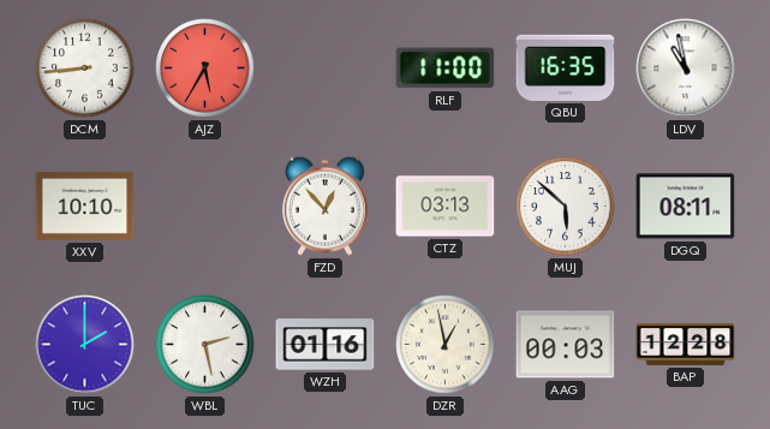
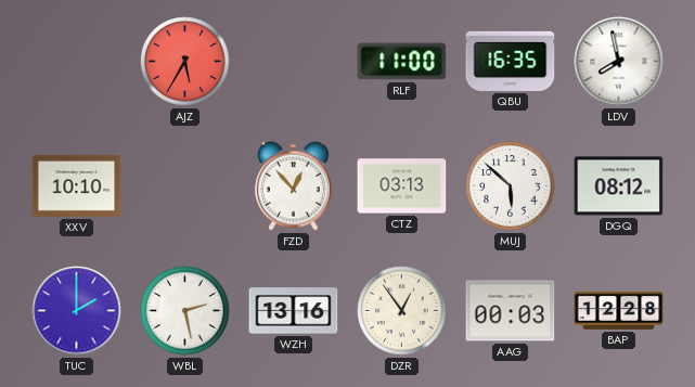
DCM: 8:44 -> none (85, 68)
LDV: 10:58 -> 7:58 (619, 62)
DGQ: 08:11 -> 08:12 (619, 186)
WZH: 01:16 -> 13:16 (294, 311)
DZR: 12:58 -> 12:54 (402, 311)
